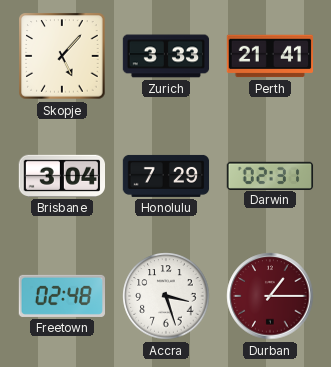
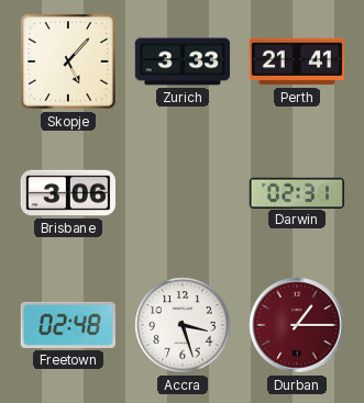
Brisbane: 3:04 -> 3:06 (67, 193)
Honolulu: 7:29 -> none (166, 176)
